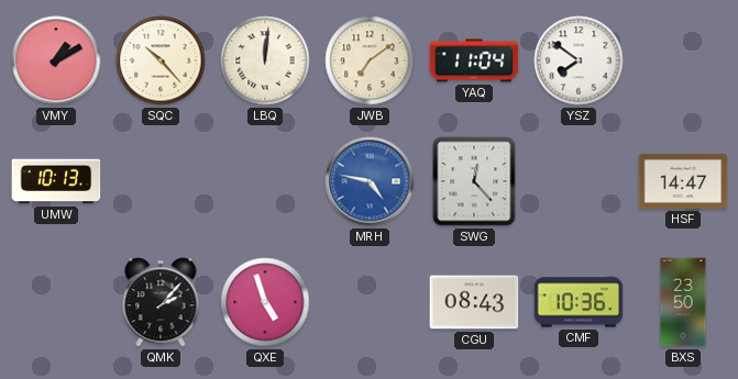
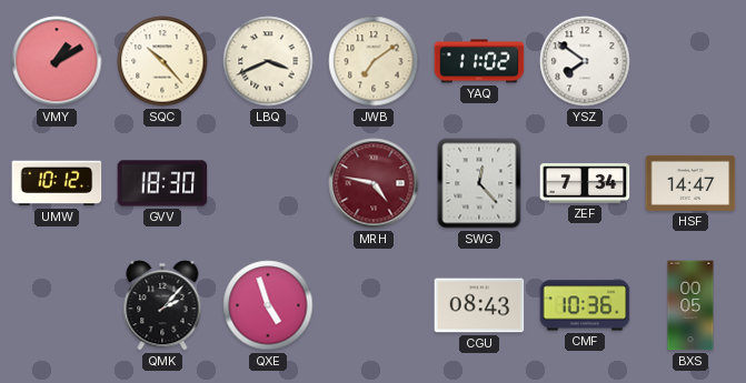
LBQ: 12:01 -> 3:41 (268, 61)
YAQ: 11:04 -> 11:02 (479, 61)
UMW: 10:13 -> 10:12 (57, 183)
GVV: none -> 18:30 (162, 183)
MRH dial: blue -> burgundy (374, 183)
ZEF: none -> 7:34 (585, 183)
BXS: 23:50 -> 00:05 (690, 305)
